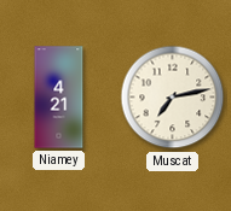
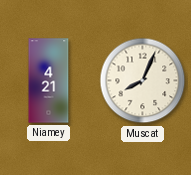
Muscat: 7:13 -> 8:04 (143, 81)
